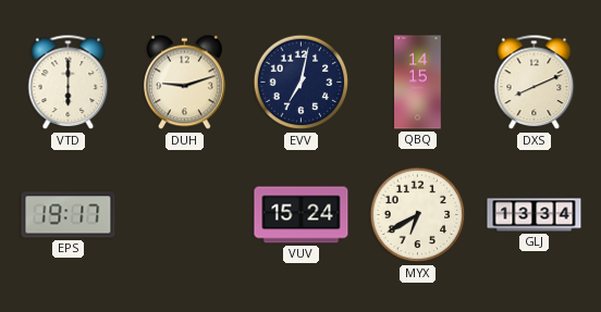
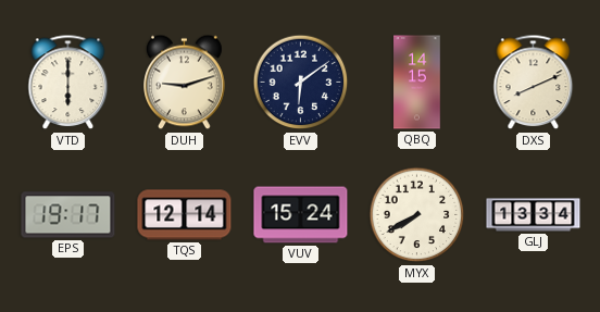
EVV: 7:02 -> 6:09 (301, 83)
TQS: none -> 12:14 (185, 215)
MYX: 6:40 -> 7:40 (417, 215)
